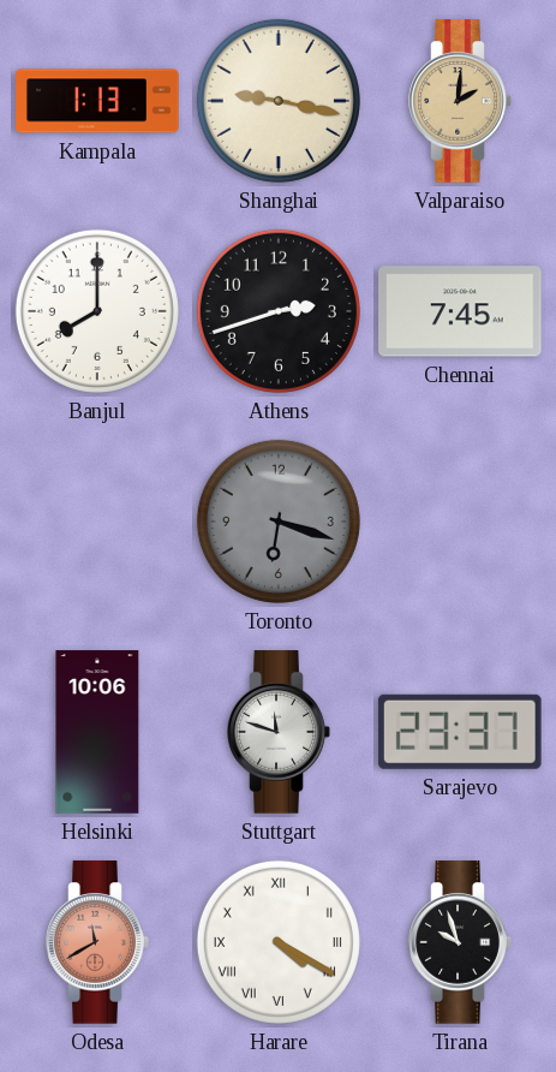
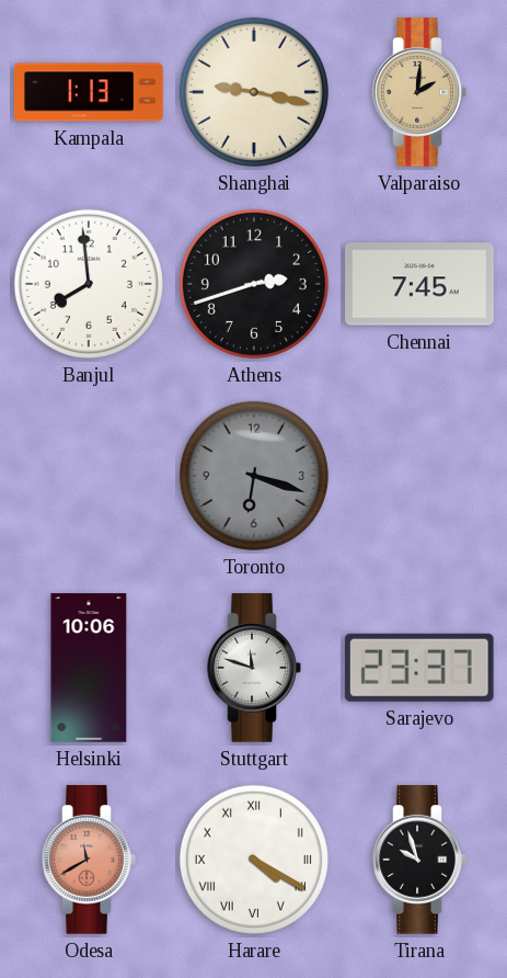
Banjul: 8:00 -> 7:59 (89, 284)
